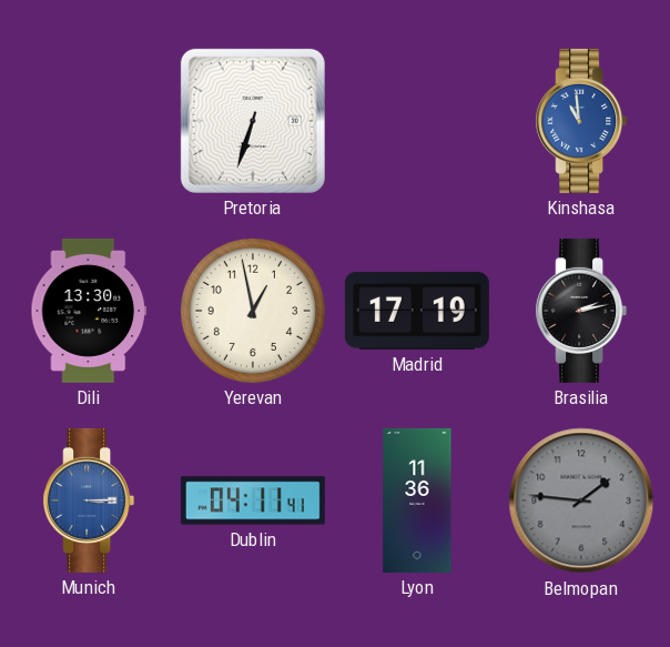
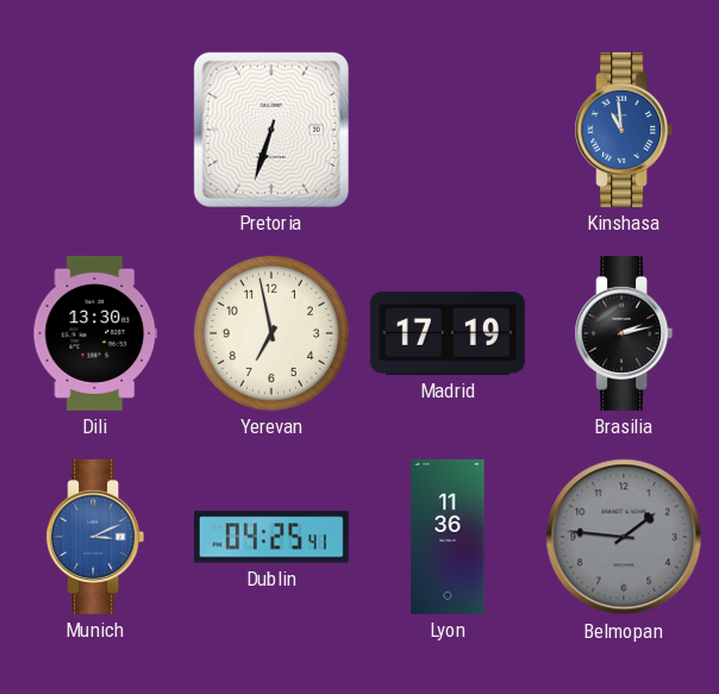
Yerevan: 12:58 -> 6:58 (271, 333)
Munich: 3:15 -> 3:11 (95, 537)
Dublin: 04:11 -> 04:25 (271, 537)
